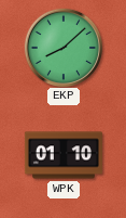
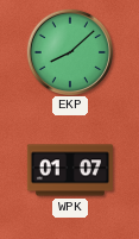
WPK: 01:10 -> 01:07 (70, 170)
